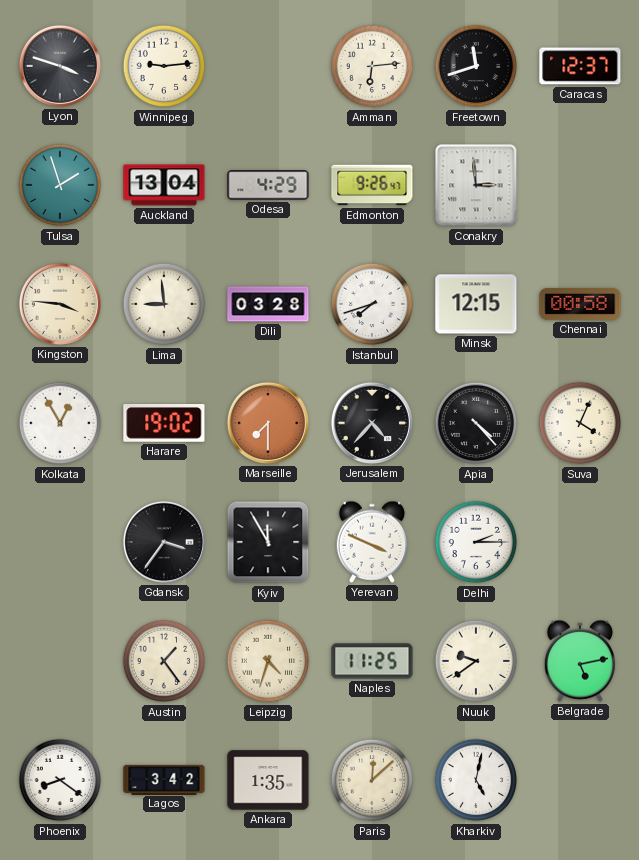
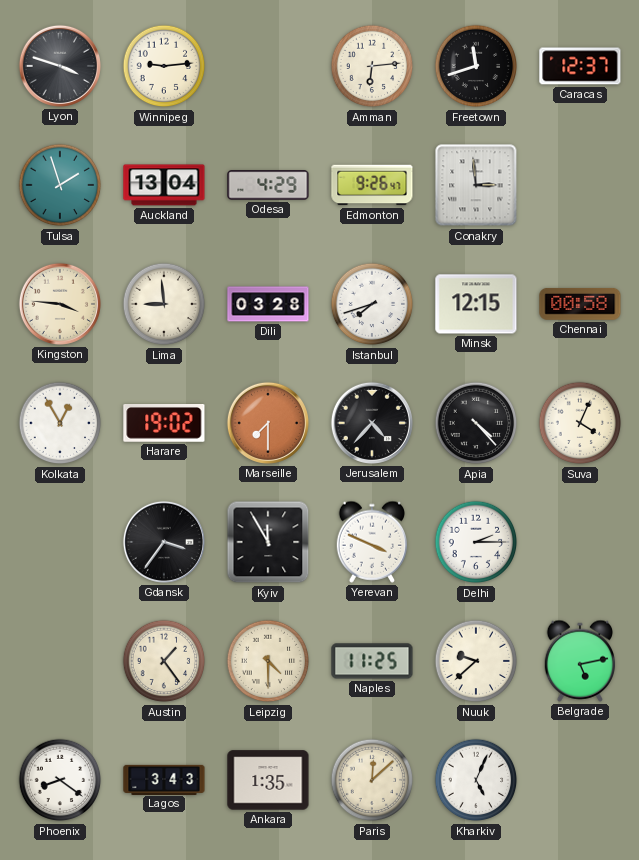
Leipzig: 4:33 -> 4:30 (268, 661)
Nuuk: 9:39 -> 9:38 (476, 661)
Lagos: 3:42 -> 3:43 (164, 779)
Kharkiv: 5:02 -> 5:04 (476, 780)
